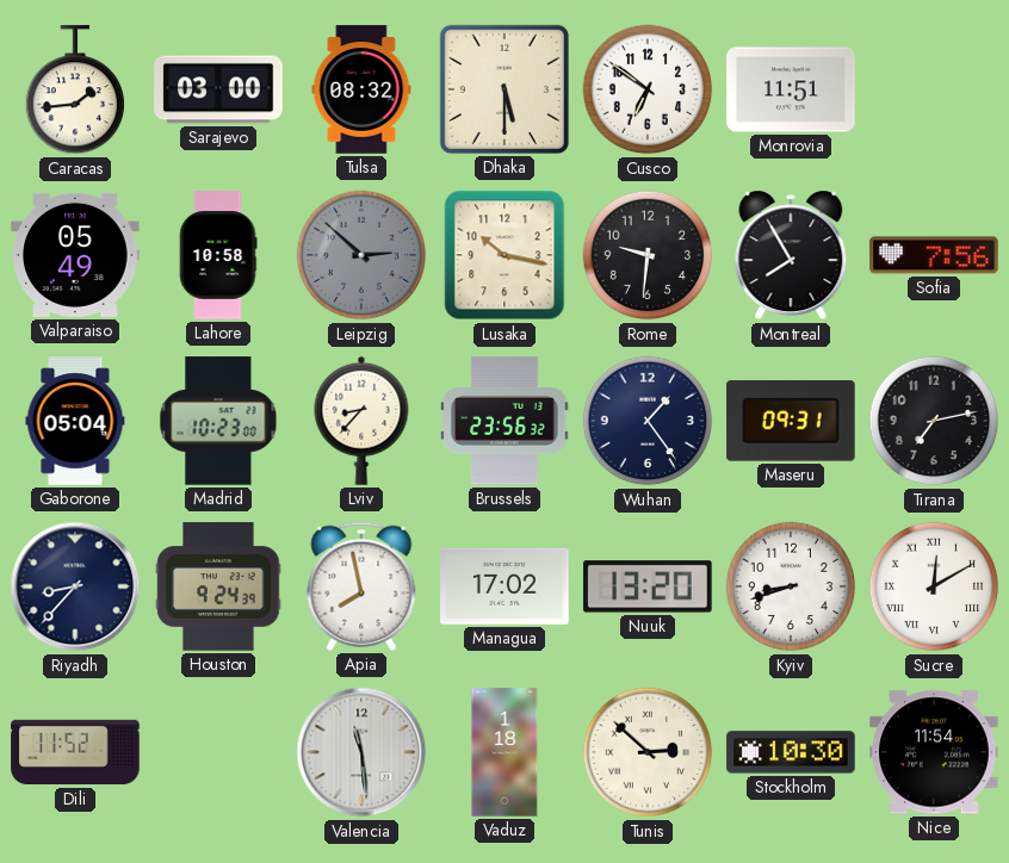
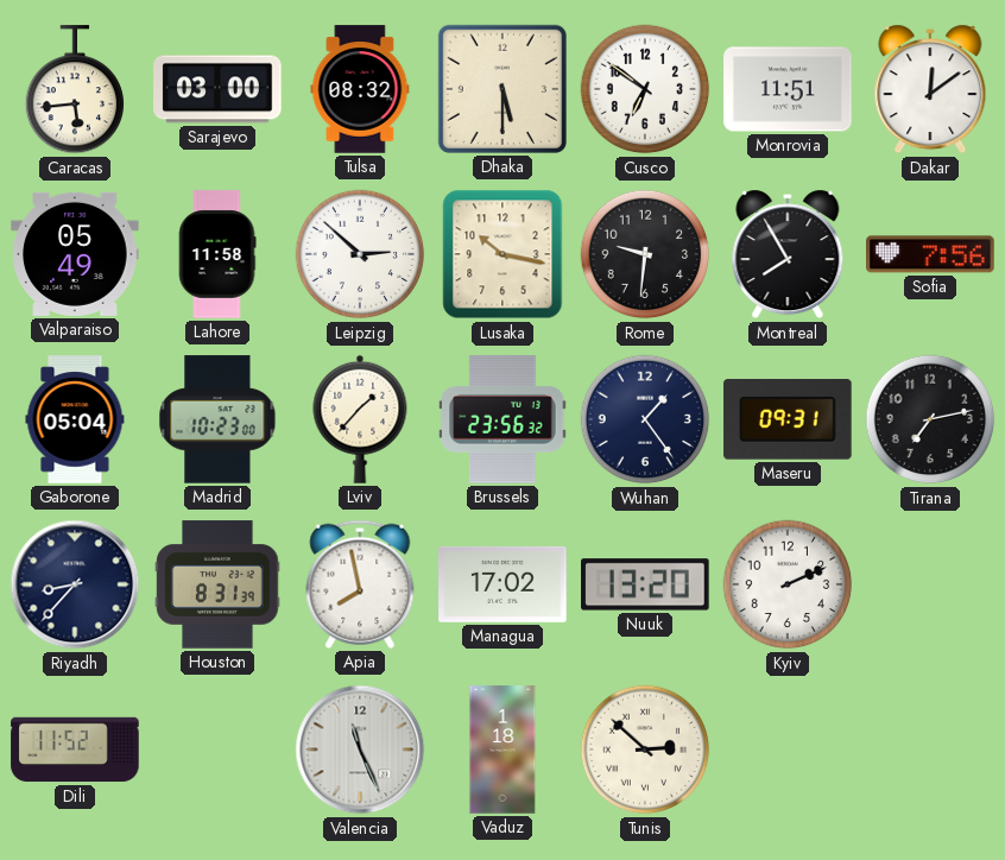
Caracas: 1:44 -> 5:44 (74, 90)
Dakar: none -> 12:09 (930, 89)
Lahore: 10:58 -> 11:58 (217, 254)
Leipzig dial: grey -> white (360, 254)
Lviv: 8:37 -> 1:37 (360, 419)
Houston: 9:24 -> 8:31 (217, 584)
Kyiv: 8:42 -> 2:11 (788, 584)
Sucre: 12:10 -> none (934, 586)
Valencia: 11:29 -> 11:26 (360, 750)
Stockholm: 10:30 -> none (791, 752)
Nice: 11:54 -> none (934, 752)
